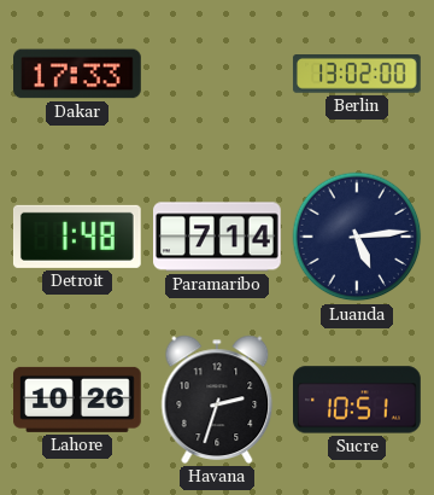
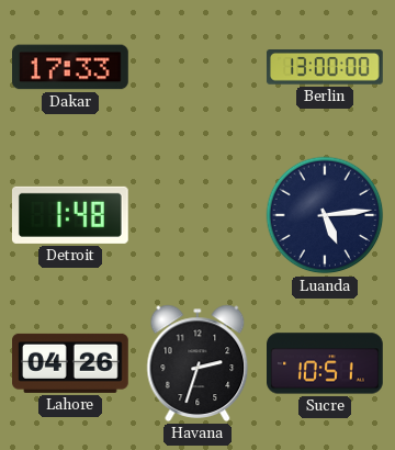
Berlin: 13:02 -> 13:00 (325, 68)
Paramaribo: 7:14 -> none (218, 237)
Lahore: 10:26 -> 04:26 (71, 363)
